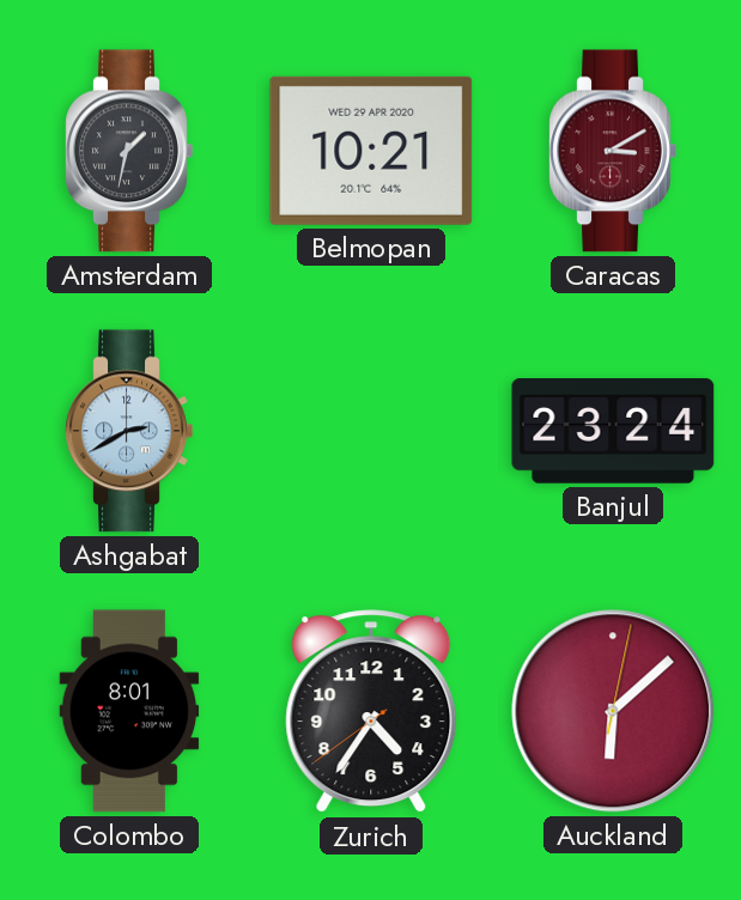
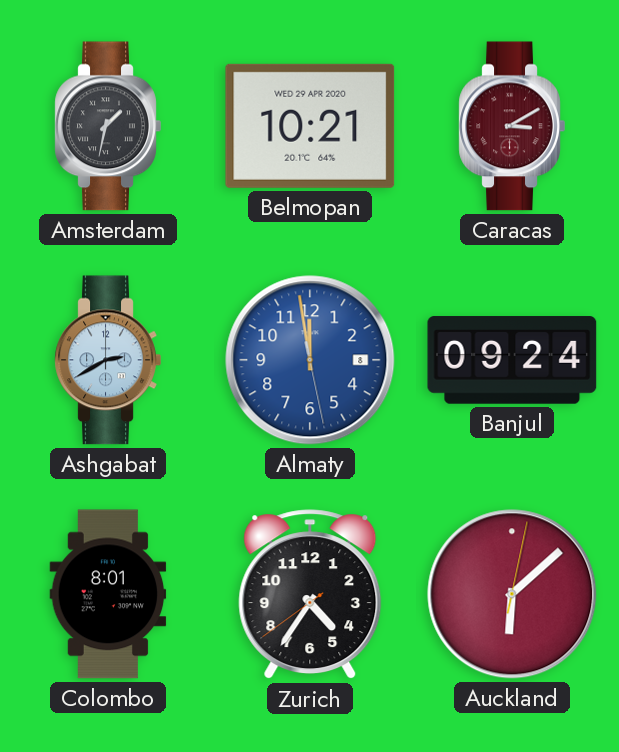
Almaty: none -> 11:58 (310, 360)
Banjul: 23:24 -> 09:24 (512, 360)
